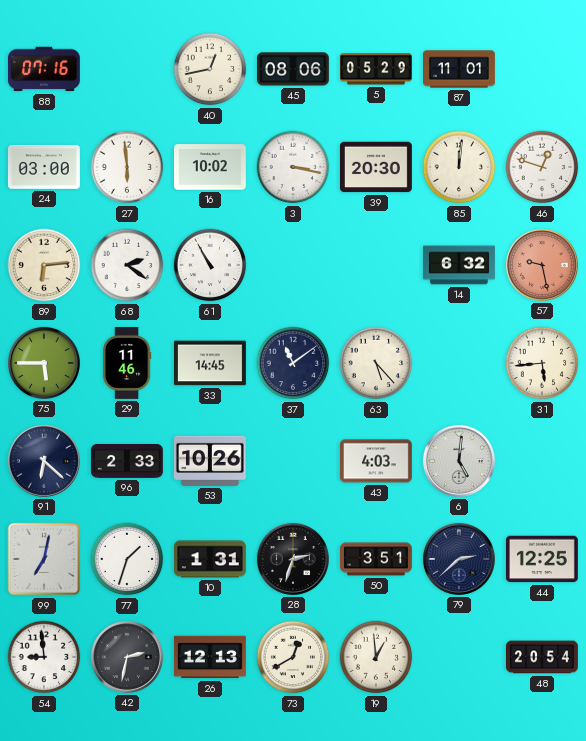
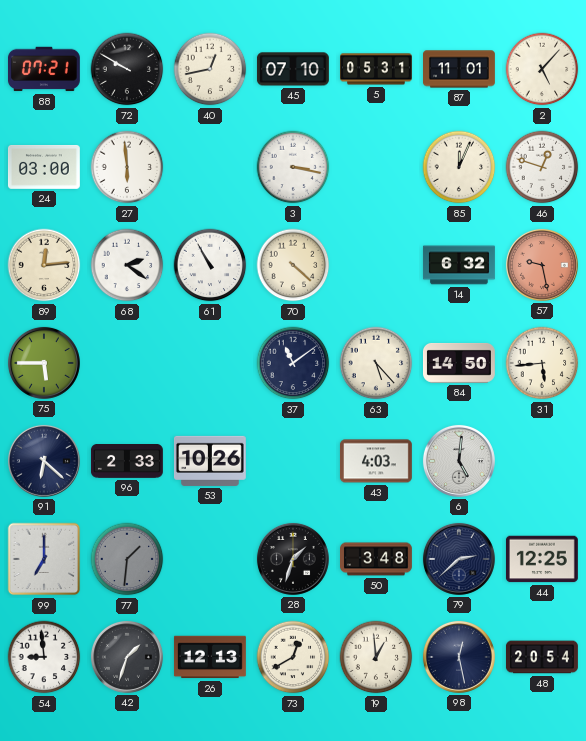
88: 07:16 -> 07:21 (44, 69)
72: none -> 9:50 (127, 69)
45: 08:06 -> 07:10 (293, 69)
5: 05:29 -> 05:31 (377, 69)
2: none -> 5:07 (542, 69)
16: 10:02 -> none (210, 167)
39: 20:30 -> none (376, 167)
85: 12:01 -> 12:04 (459, 167)
89: 6:14 -> 12:14 (44, 265)
70: none -> 4:22 (293, 265)
29: 11:46 -> none (127, 364)
33: 14:45 -> none (210, 363)
84: none -> 14:50 (459, 363)
99: 7:02 -> 7:00 (44, 559)
77: 1:33 -> 1:31 (127, 559)
77 dial: white -> grey (127, 559)
10: 1:31 -> none (210, 559)
28: 2:33 -> 1:33 (293, 559)
50: 3:51 -> 3:48 (377, 559)
42: 2:32 -> 1:33 (127, 657)
98: none -> 12:28 (459, 657)
